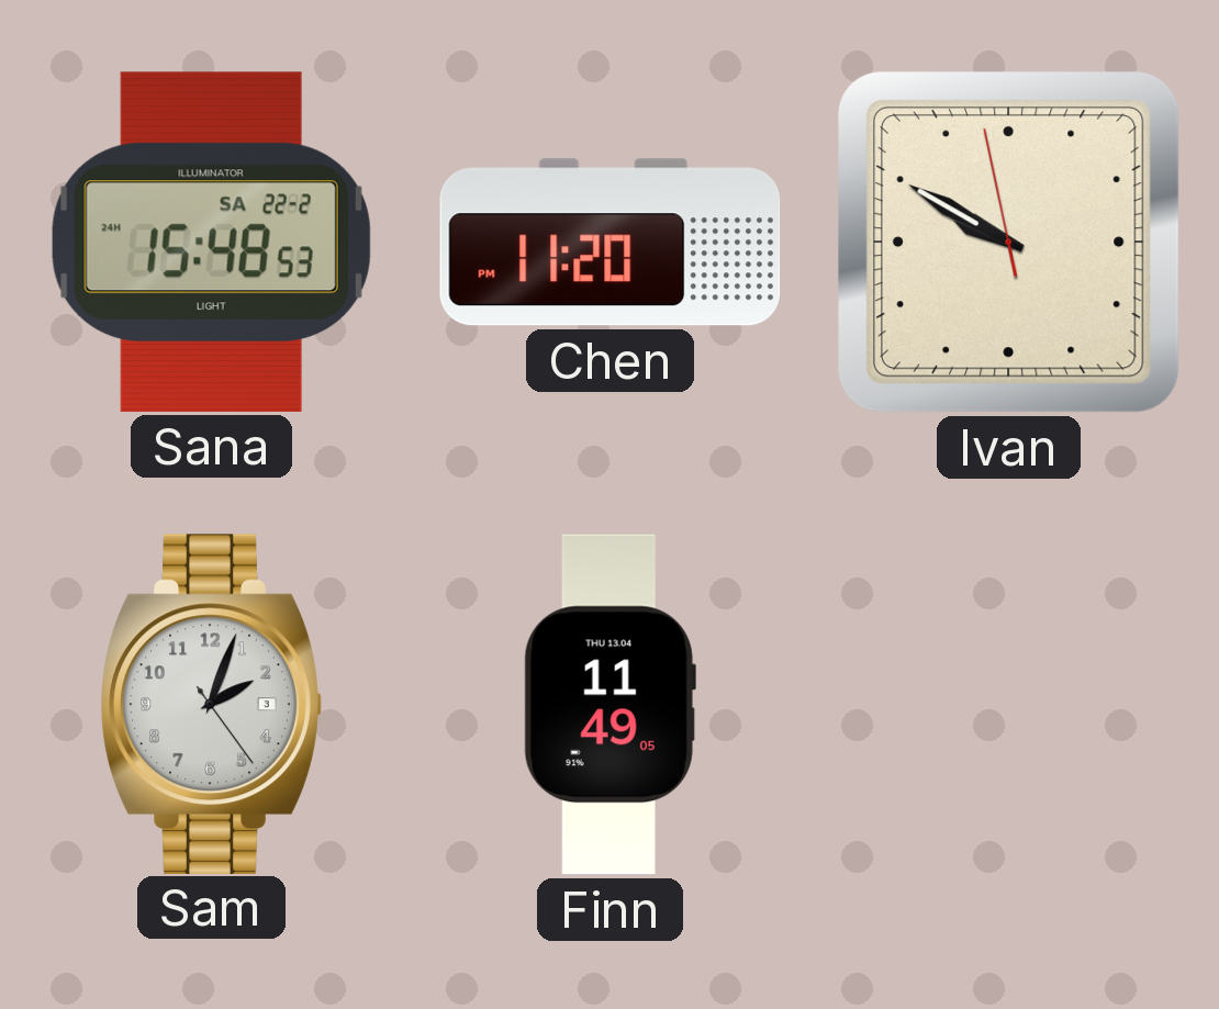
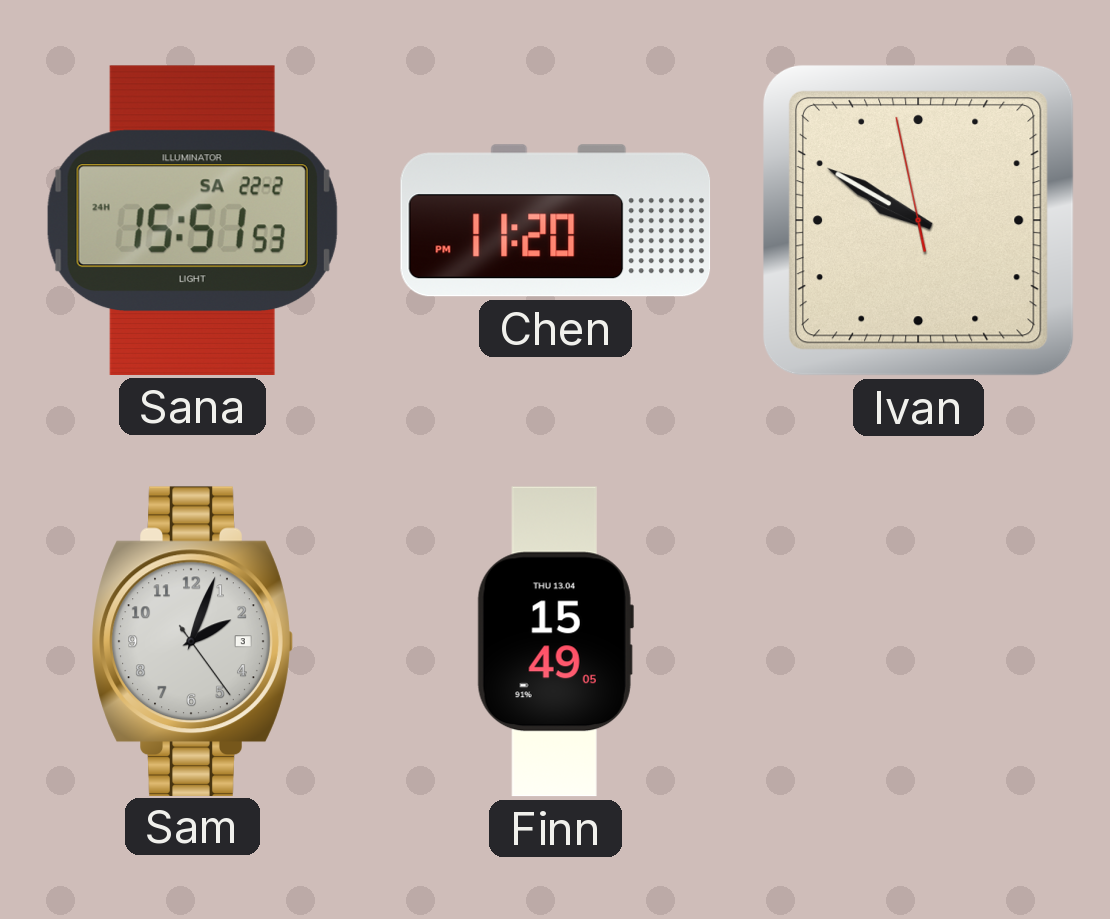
Sana: 15:48 -> 15:51 (192, 220)
Finn: 11:49 -> 15:49 (555, 642)
